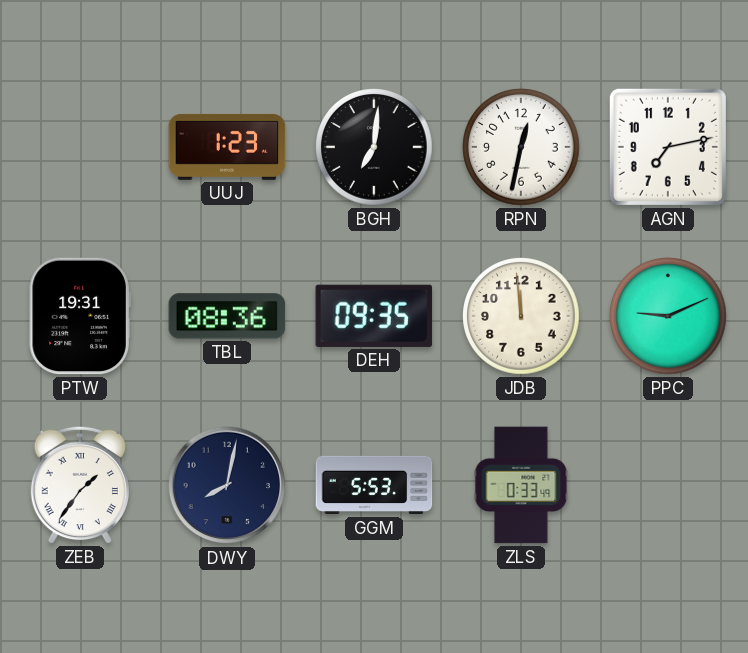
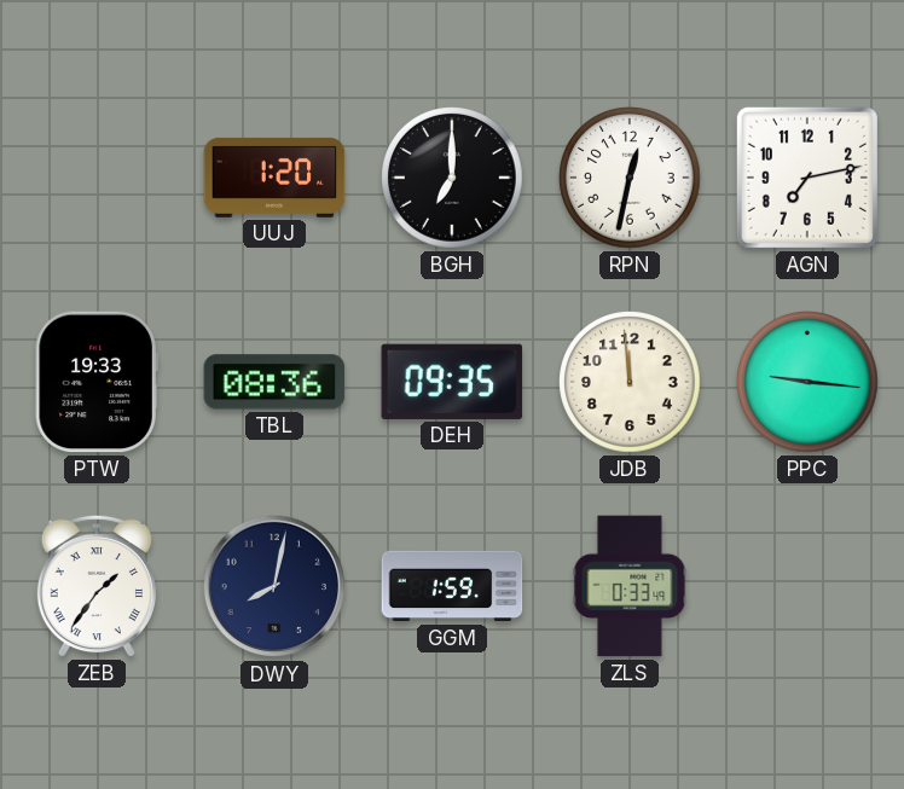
UUJ: 1:23 -> 1:20 (274, 178)
BGH: 7:01 -> 7:00 (452, 178)
PTW: 19:31 -> 19:33 (97, 382)
PPC: 9:11 -> 9:16 (807, 382)
GGM: 5:53 -> 1:59 (452, 586)
